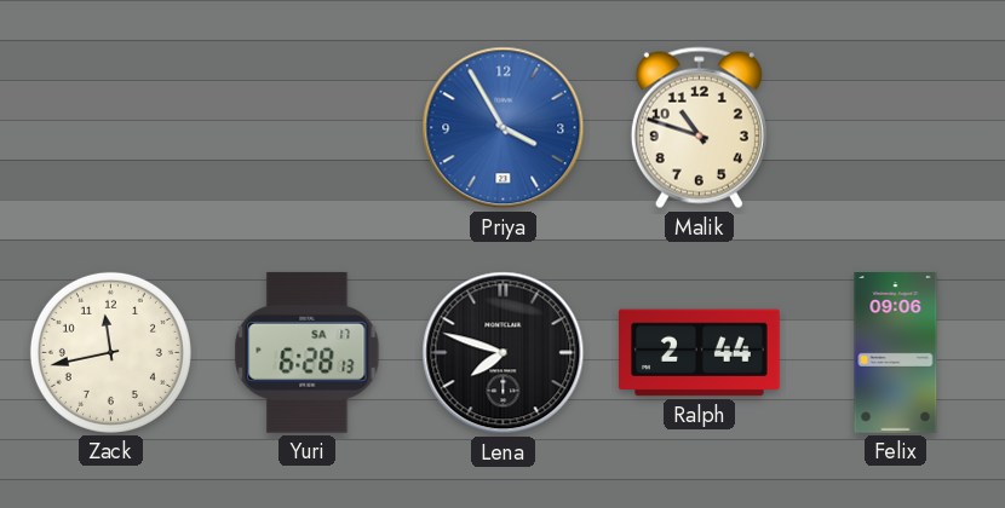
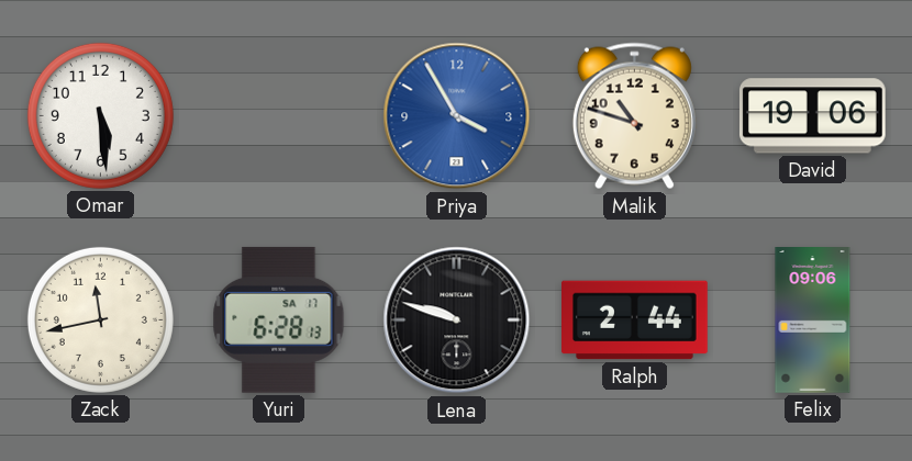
Omar: none -> 5:29 (100, 115)
David: none -> 19:06 (812, 116)
Lena: 7:48 -> 9:48 (457, 321)
